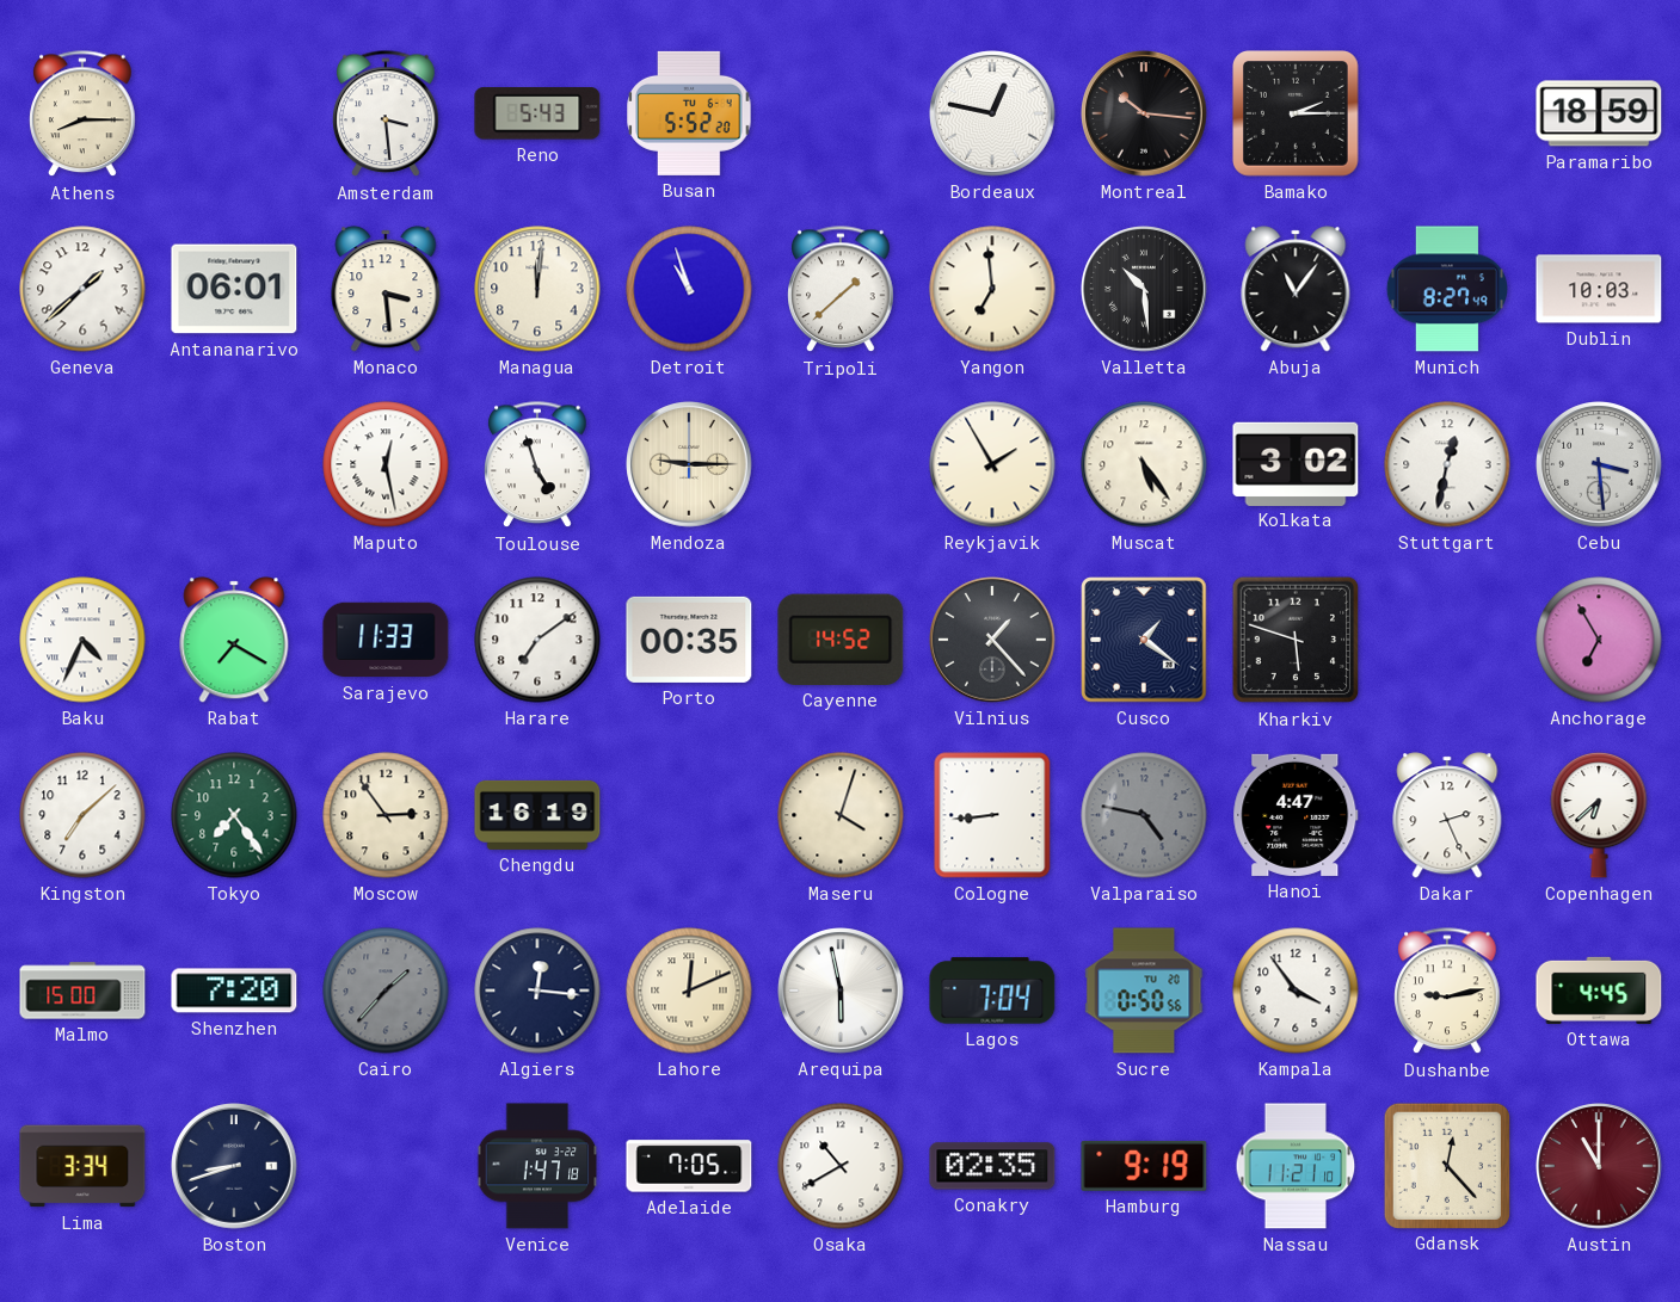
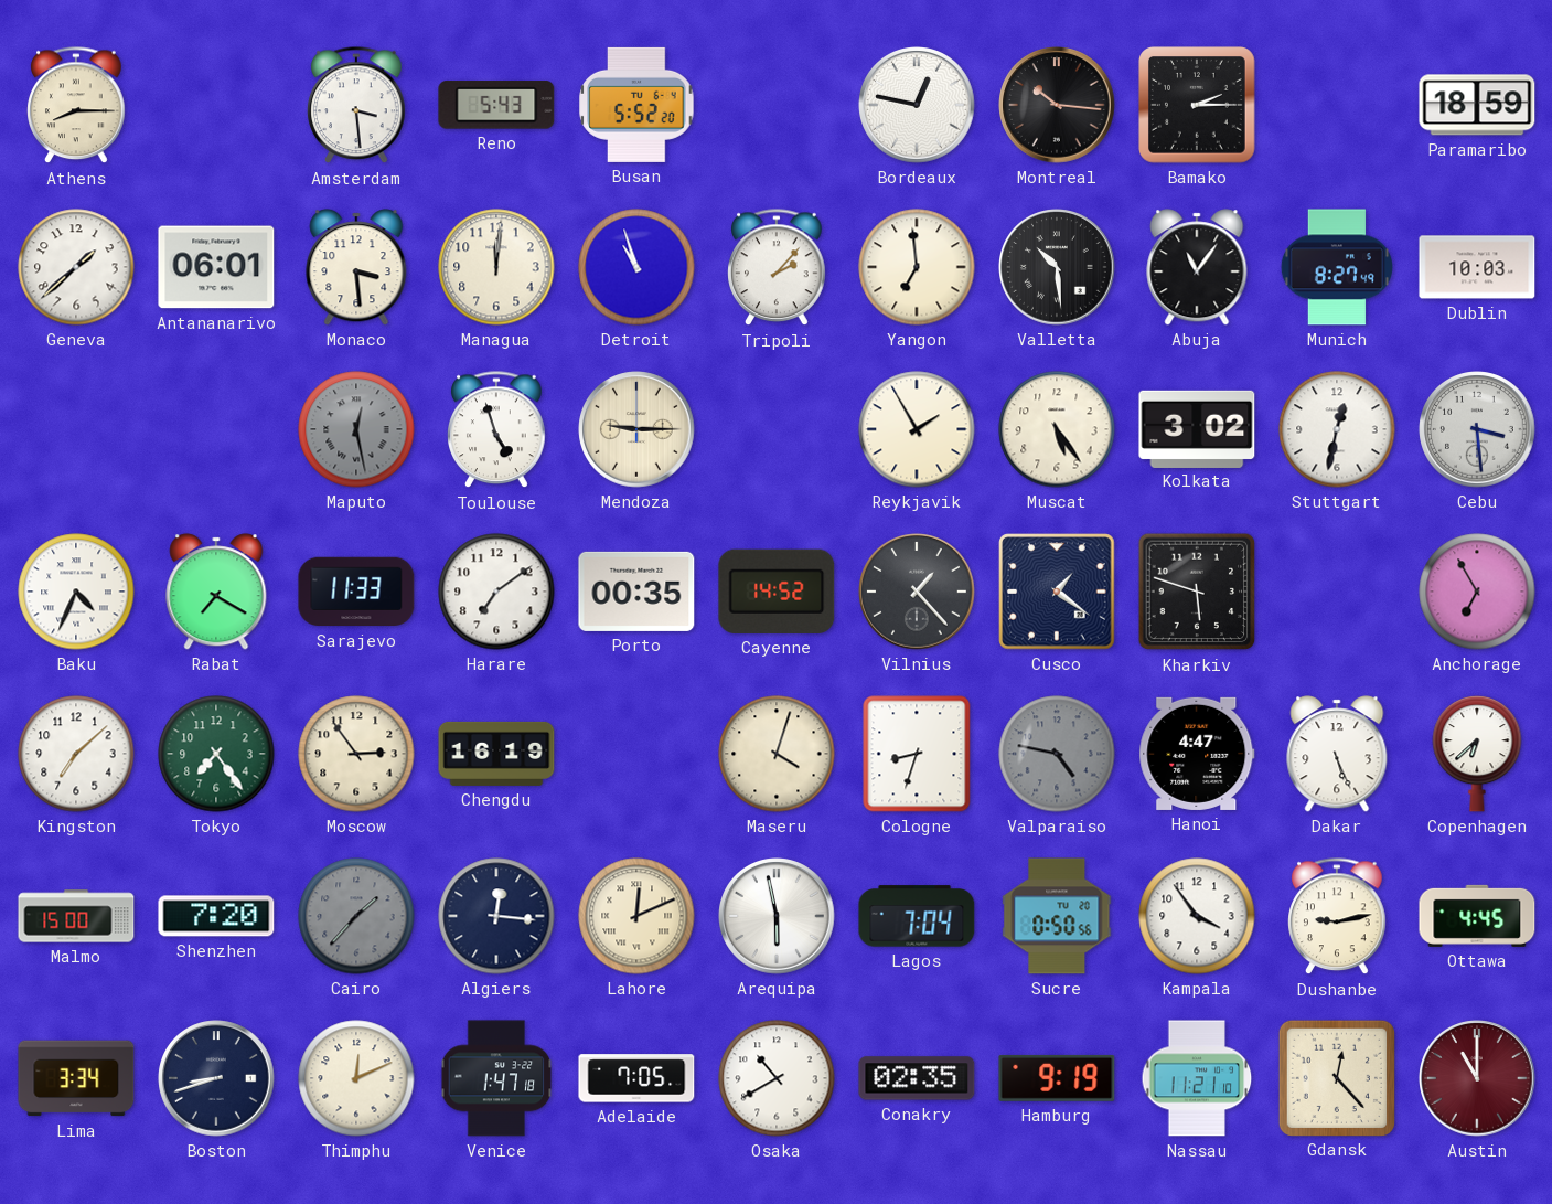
Tripoli: 1:38 -> 2:07 (777, 268)
Maputo dial: white -> grey (356, 429)
Cologne: 8:44 -> 8:33 (917, 754)
Dakar: 2:26 -> 5:26 (1337, 754)
Thimphu: none -> 12:11 (356, 1078)
